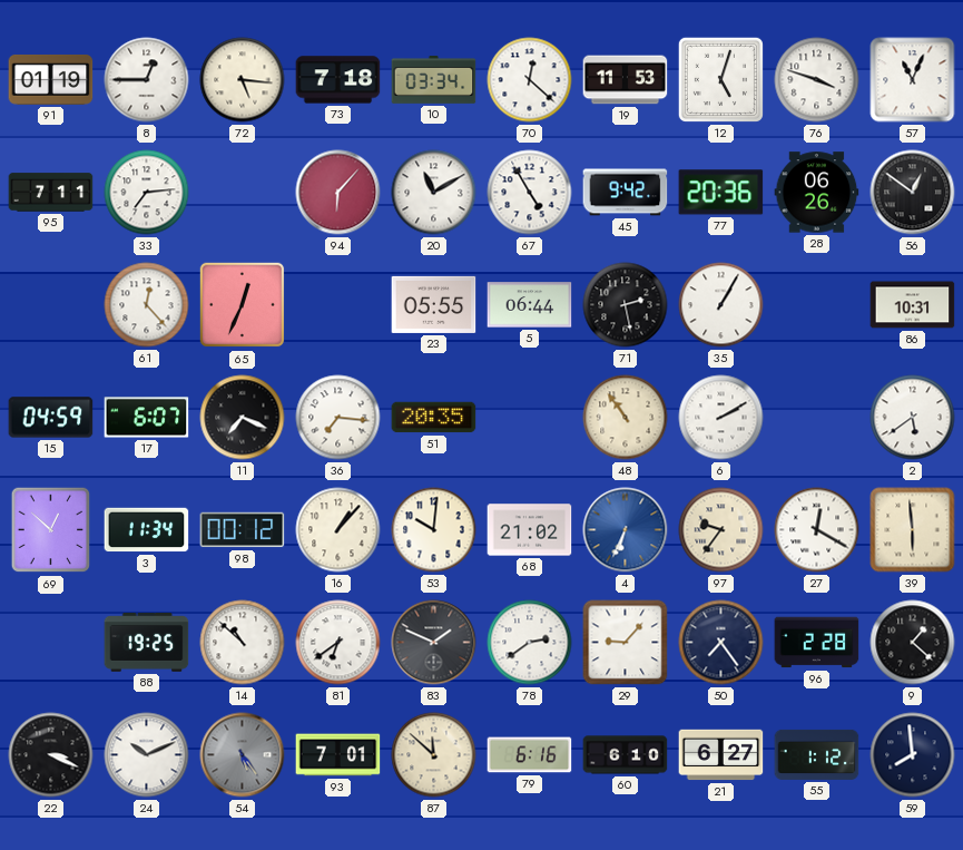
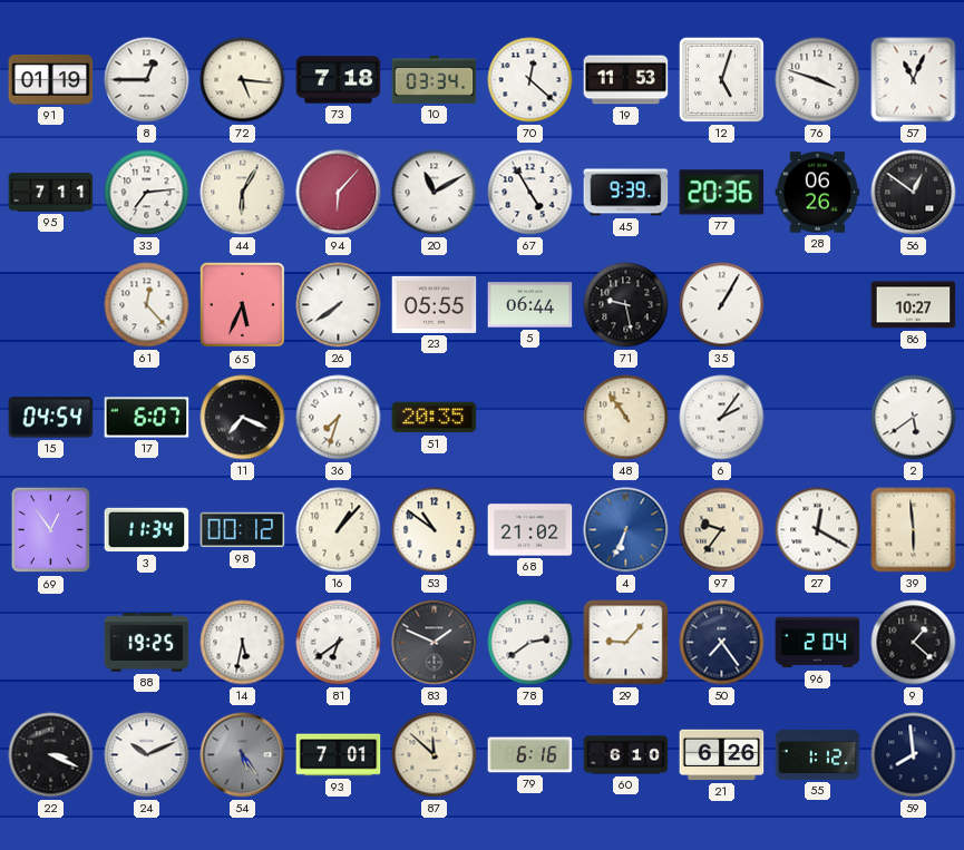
44: none -> 6:05 (243, 193)
45: 9:42 -> 9:39 (626, 193)
65: 12:34 -> 5:34 (243, 305)
26: none -> 7:39 (339, 305)
71: 2:28 -> 9:28 (626, 305)
86: 10:31 -> 10:27 (914, 305)
15: 04:59 -> 04:54 (51, 418)
36: 7:16 -> 7:33 (339, 418)
6: 2:10 -> 2:06 (722, 418)
69: 12:52 -> 12:54 (51, 530)
53: 10:01 -> 10:51 (435, 530)
14: 10:52 -> 5:32 (243, 643)
96: 2:28 -> 2:04 (818, 643)
21: 6:27 -> 6:26 (722, 755)
